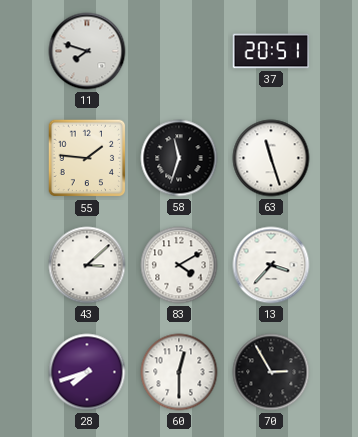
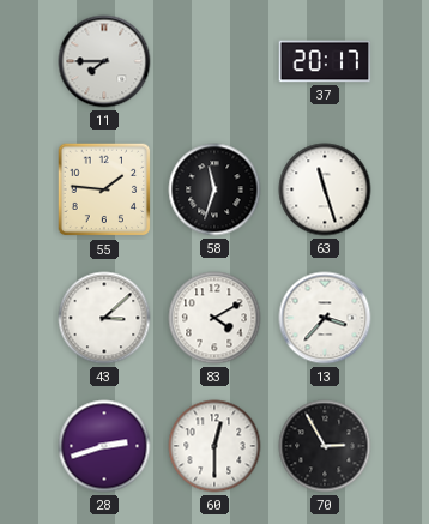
11: 7:48 -> 7:45 (104, 61)
37: 20:51 -> 20:17 (325, 61)
28: 7:42 -> 2:42 (104, 446)
